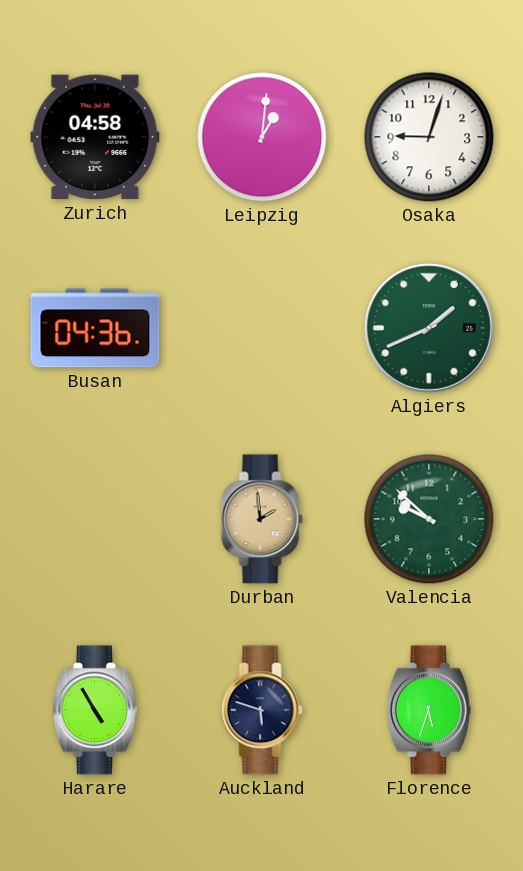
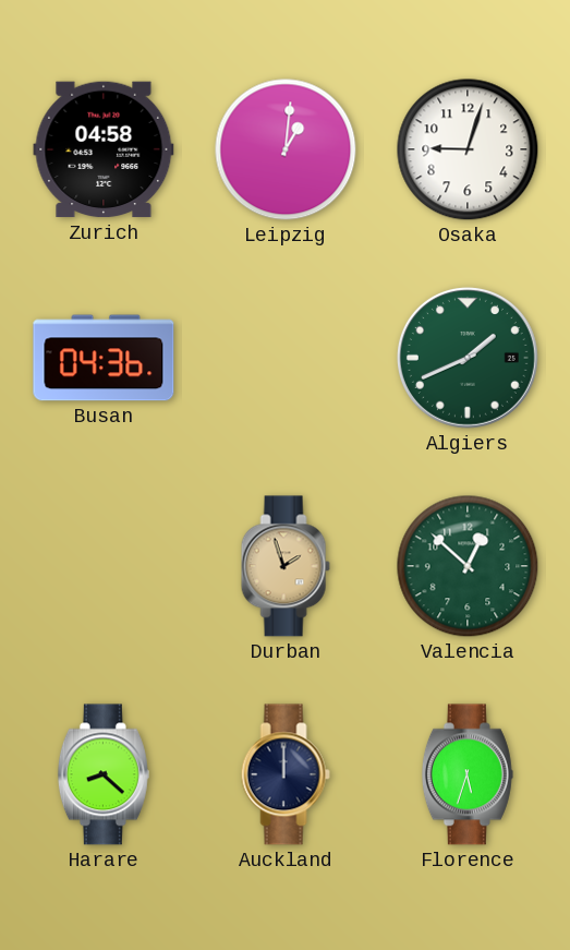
Durban: 1:59 -> 1:57 (286, 566)
Valencia: 9:52 -> 12:52 (468, 566)
Harare: 4:55 -> 8:22 (104, 774)
Auckland: 5:48 -> 12:00 (286, 774)
